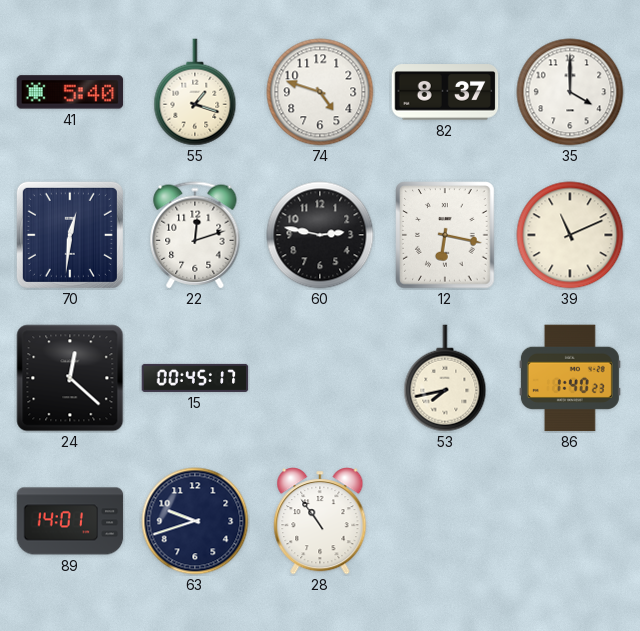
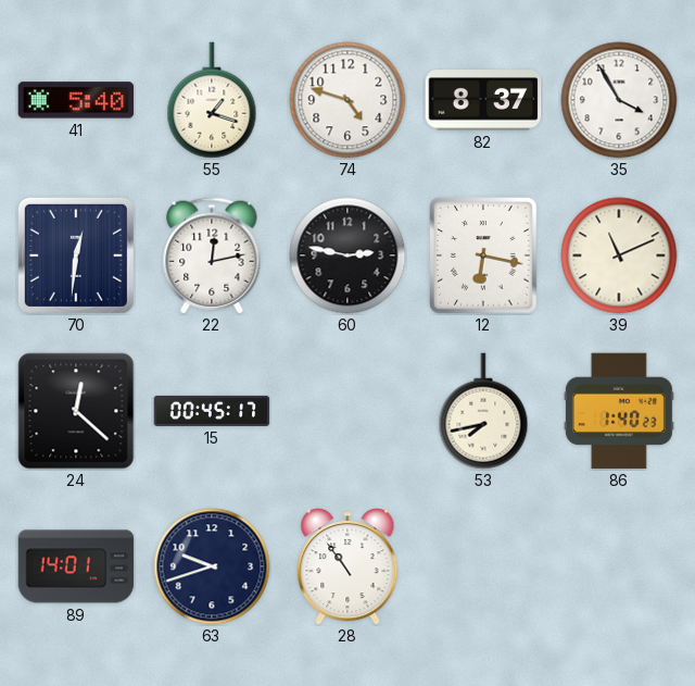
35: 4:00 -> 3:55 (619, 100)
22: 12:12 -> 12:13 (212, 255)
